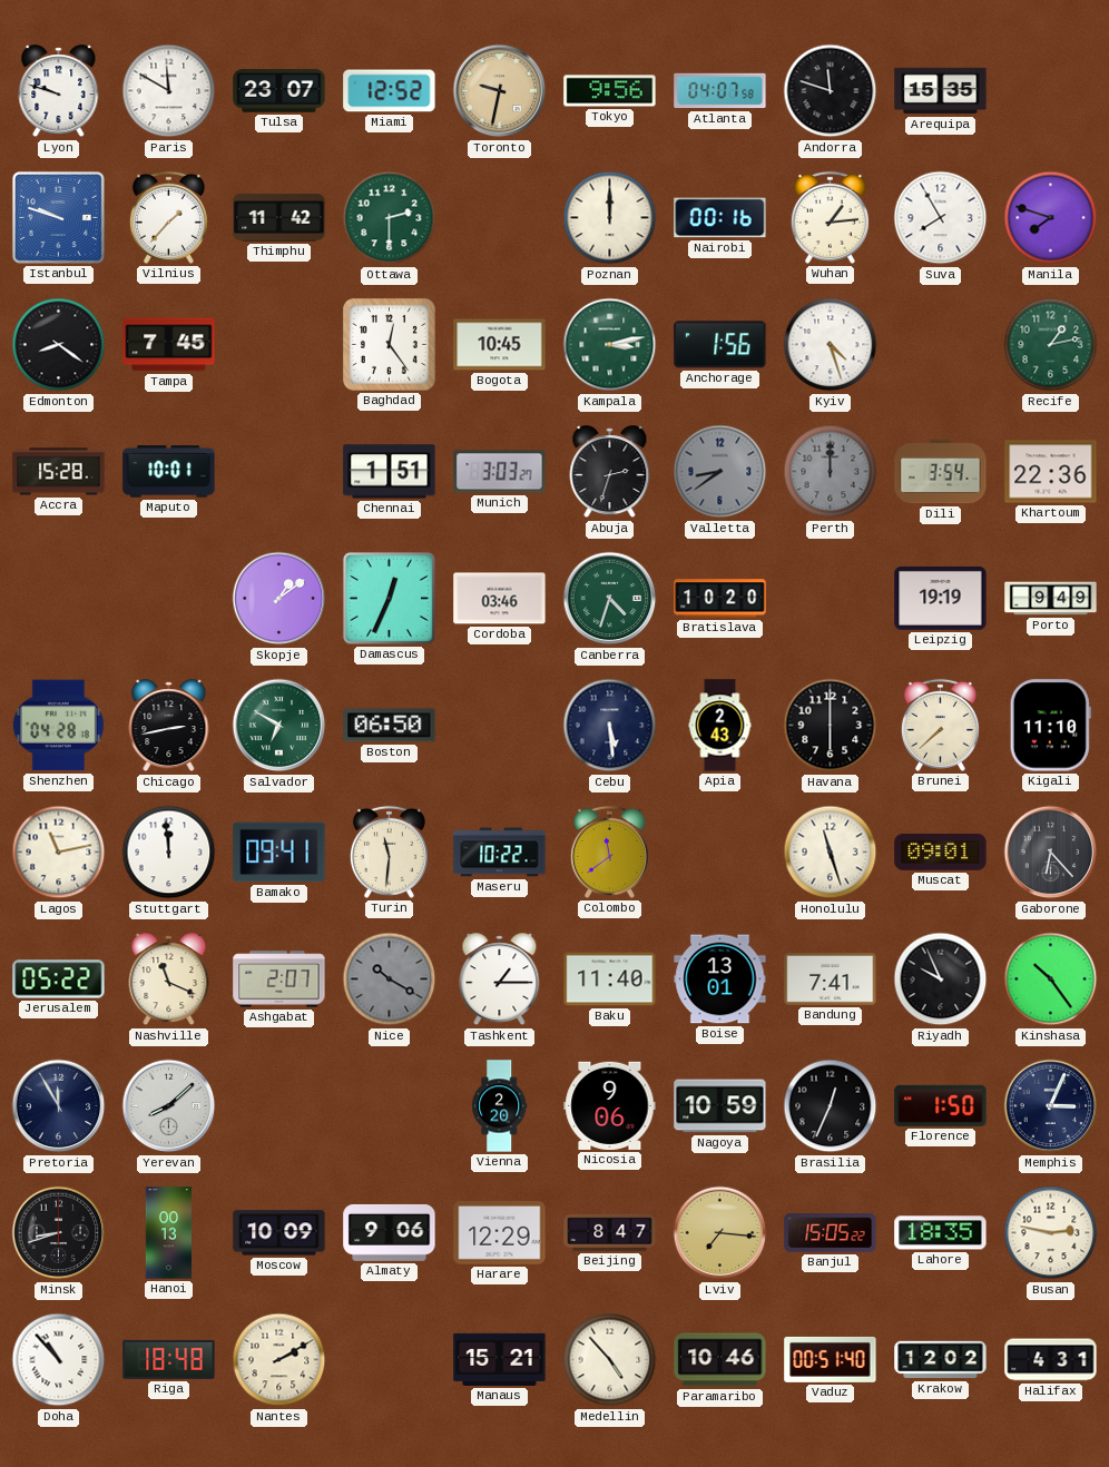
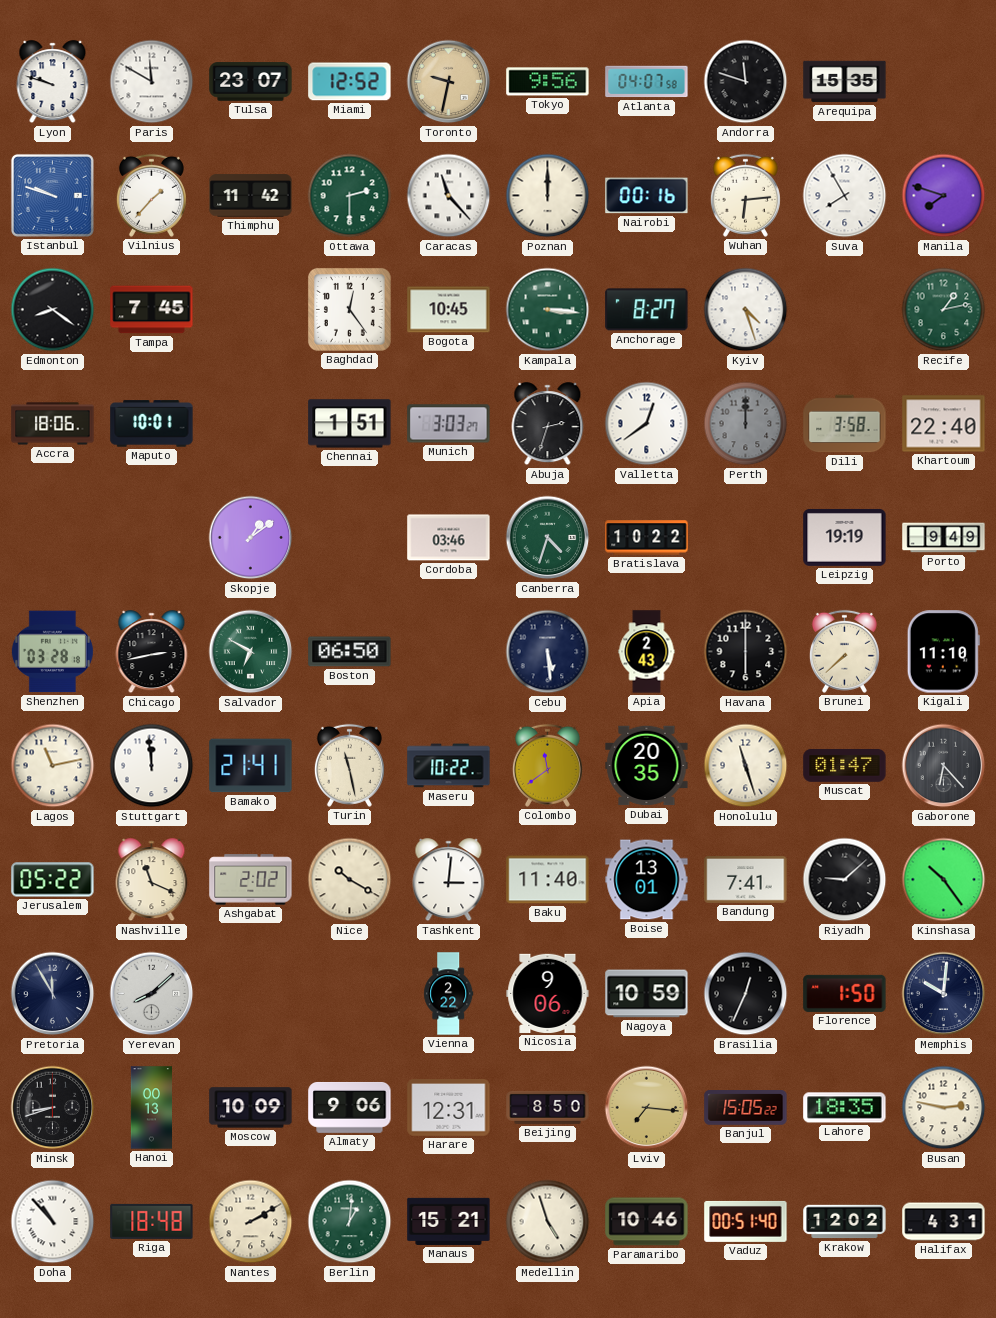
Caracas: none -> 11:23 (449, 196)
Wuhan: 1:14 -> 6:14 (745, 195)
Kampala: 3:13 -> 3:16 (548, 310)
Anchorage: 1:56 -> 8:27 (647, 310)
Accra: 15:28 -> 18:06 (53, 424)
Valletta: 8:39 -> 12:39 (647, 424)
Valletta dial: grey -> white (647, 424)
Dili: 3:54 -> 3:58 (845, 424)
Khartoum: 22:36 -> 22:40 (944, 424)
Damascus: 12:34 -> none (389, 598)
Bratislava: 10:20 -> 10:22 (647, 538)
Shenzhen: 04:28 -> 03:28 (52, 652)
Bamako: 09:41 -> 21:41 (251, 766)
Turin: 11:31 -> 11:28 (349, 765)
Dubai: none -> 20:35 (647, 766)
Muscat: 09:01 -> 01:47 (845, 766)
Ashgabat: 2:07 -> 2:02 (251, 880)
Nice dial: grey -> cream (350, 880)
Tashkent: 1:15 -> 3:01 (449, 880)
Riyadh: 9:56 -> 9:08 (845, 880)
Vienna: 2:20 -> 2:22 (449, 994)
Memphis: 3:04 -> 10:01 (944, 994)
Harare: 12:29 -> 12:31 (449, 1108)
Beijing: 8:47 -> 8:50 (548, 1107)
Berlin: none -> 1:01 (350, 1222)
Medellin: 4:53 -> 4:57 (548, 1222)
